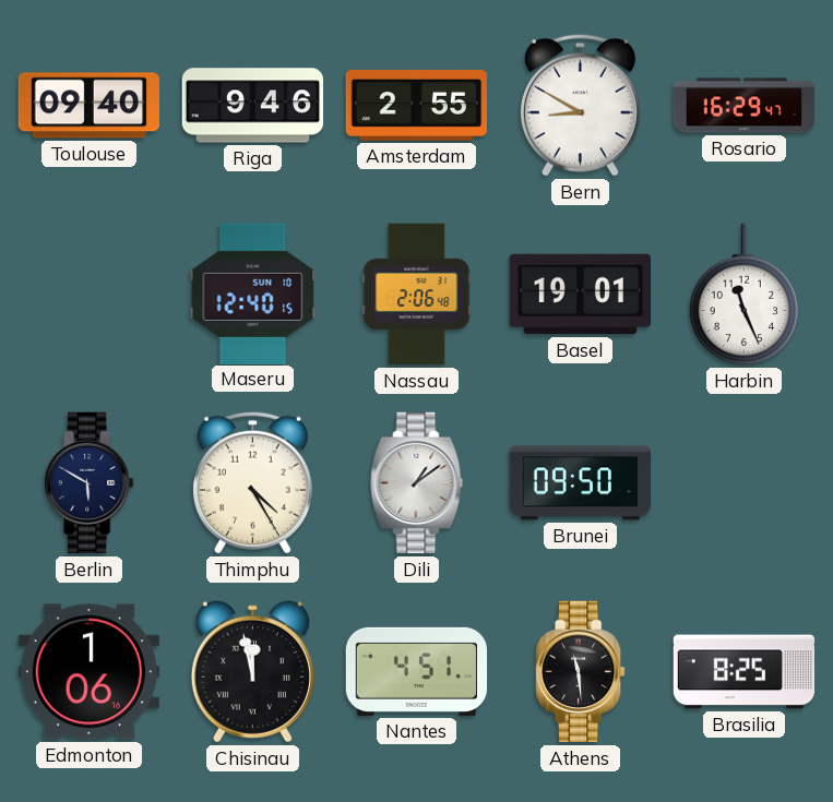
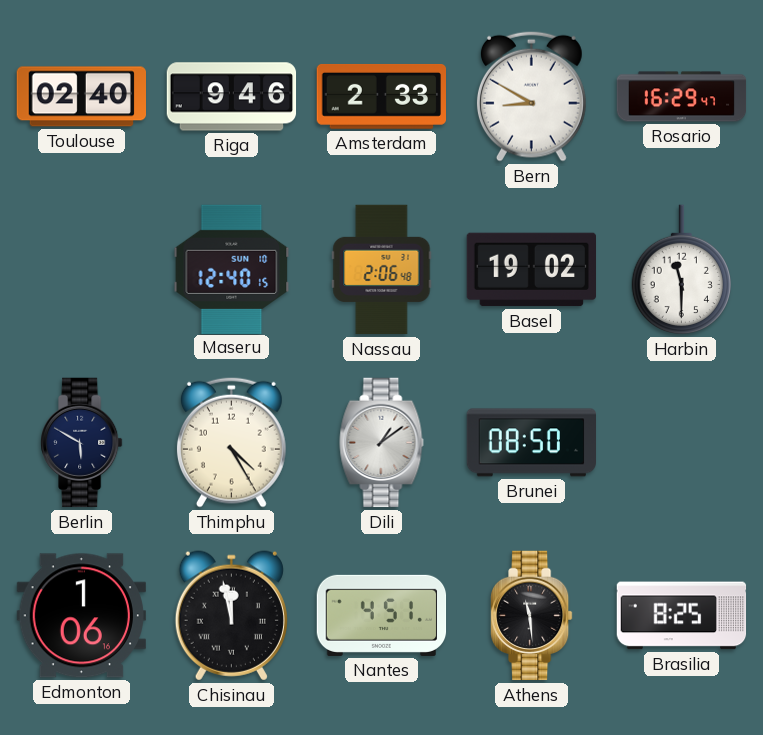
Toulouse: 09:40 -> 02:40 (81, 97)
Amsterdam: 2:55 -> 2:33 (381, 96)
Basel: 19:01 -> 19:02 (531, 270)
Harbin: 11:26 -> 11:30 (681, 270)
Brunei: 09:50 -> 08:50 (531, 443)
